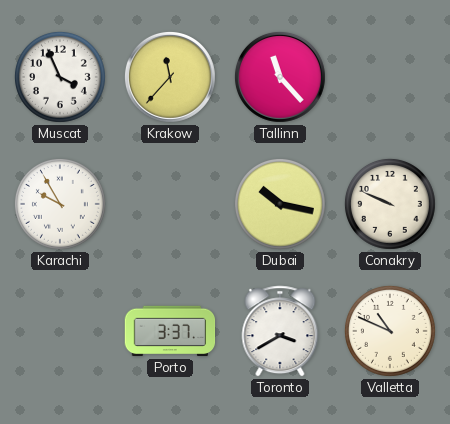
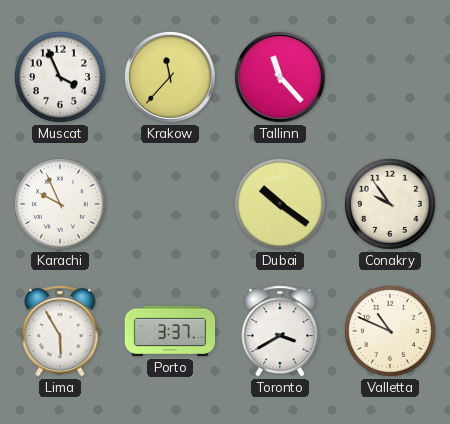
Karachi: 9:55 -> 9:56 (60, 204)
Dubai: 10:17 -> 10:21 (280, 204)
Conakry: 9:49 -> 9:54 (390, 204)
Lima: none -> 5:55 (60, 331)
